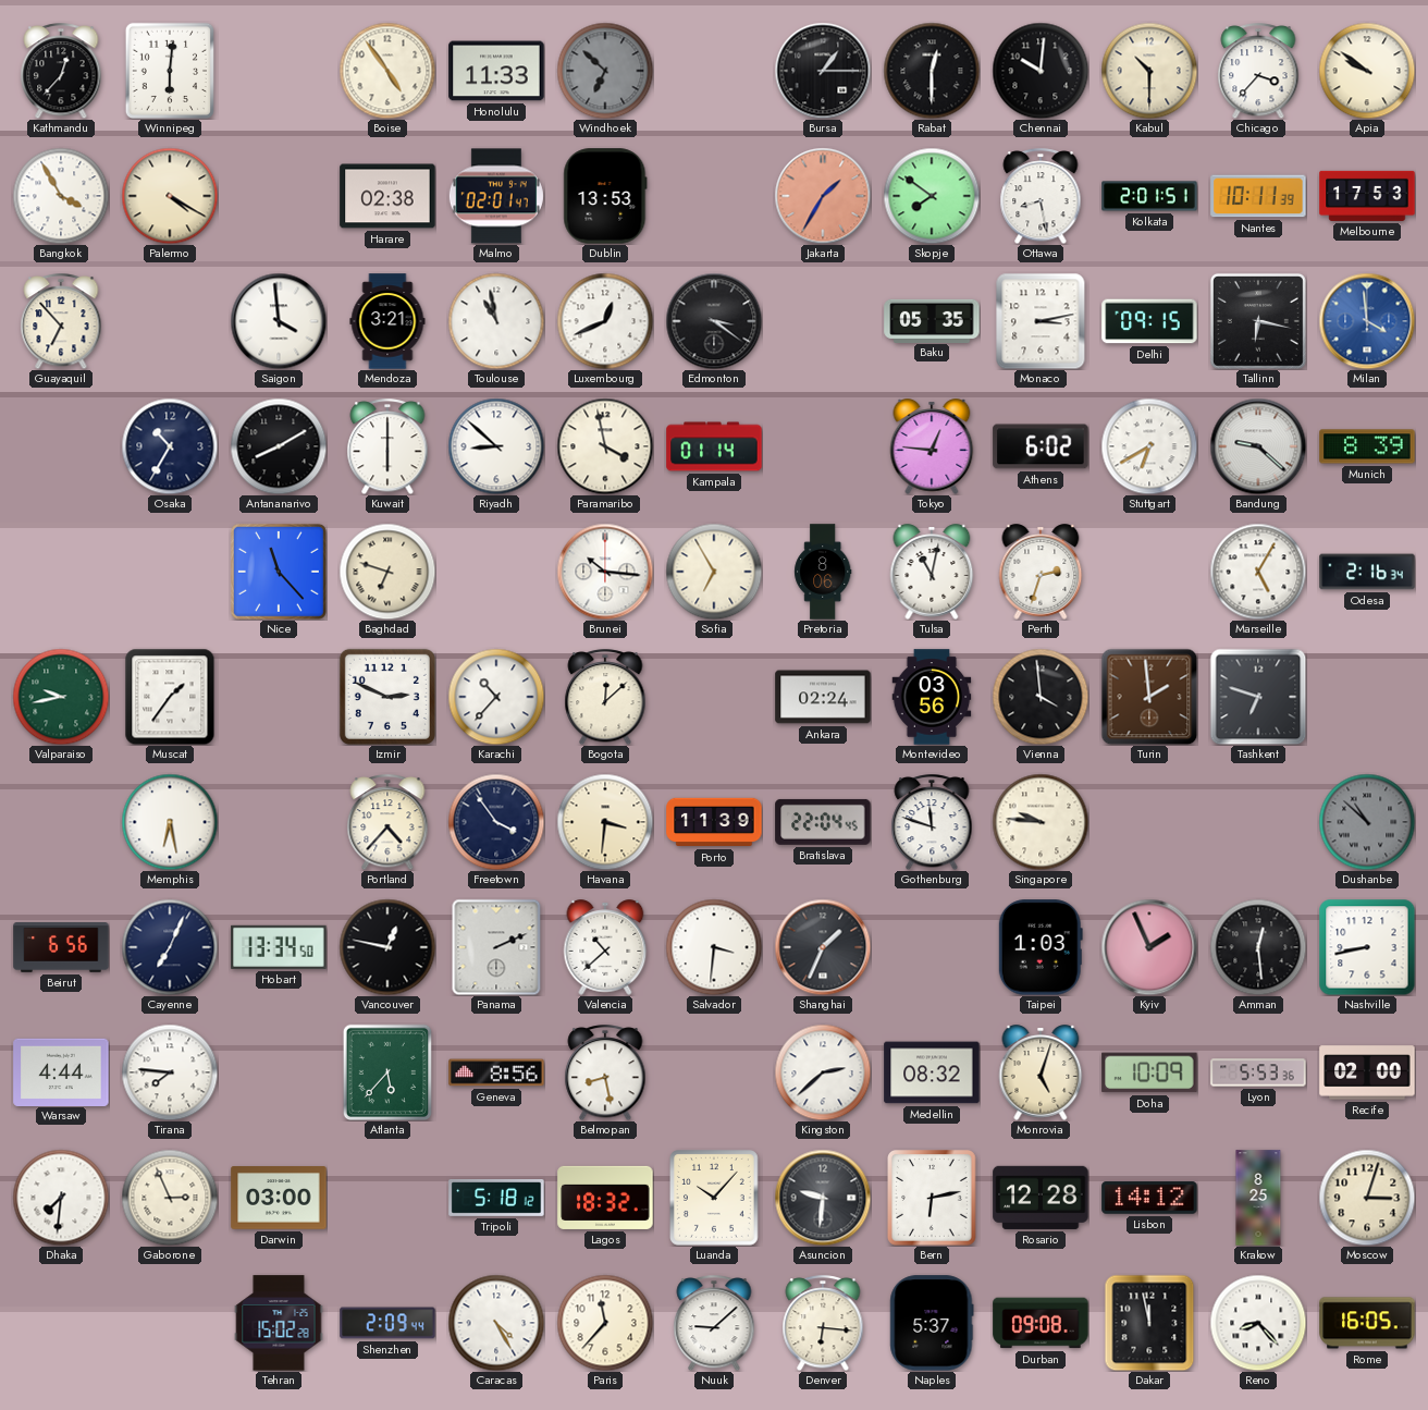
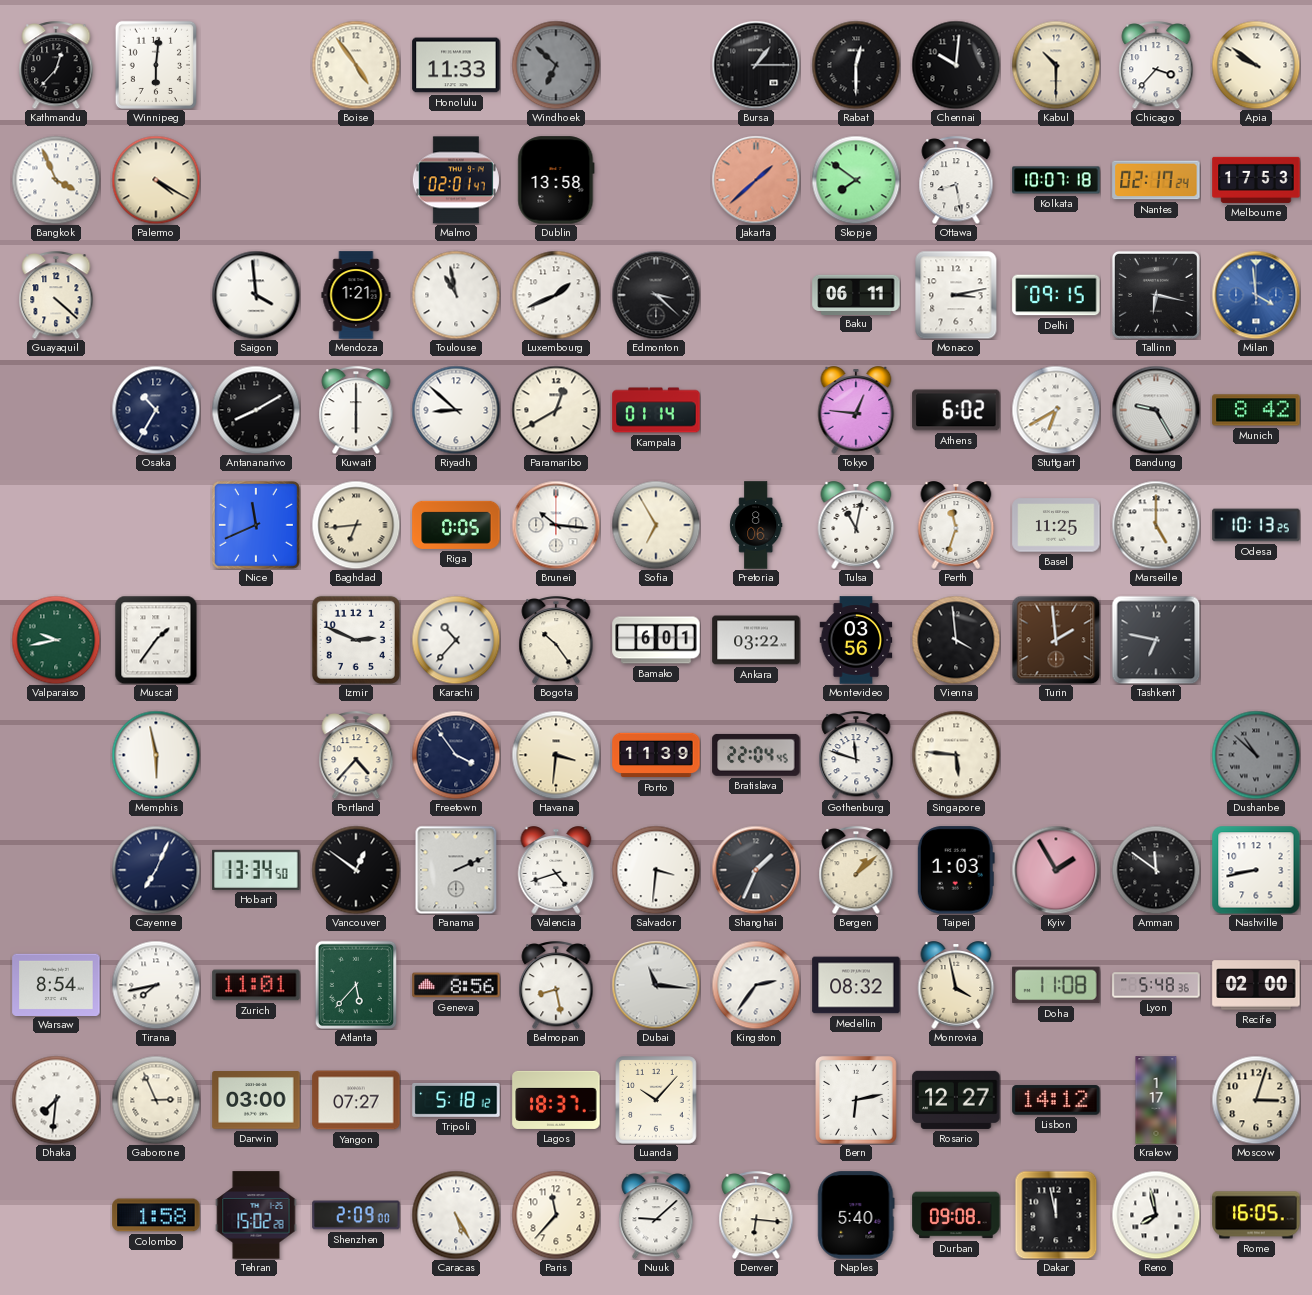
Bangkok: 3:55 -> 3:56 (56, 180)
Harare: 02:38 -> none (387, 196)
Dublin: 13:53 -> 13:58 (556, 180)
Jakarta: 1:35 -> 1:38 (756, 180)
Kolkata: 2:01 -> 10:07 (1056, 180)
Nantes: 10:11 -> 02:17 (1156, 180)
Guayaquil: 6:53 -> 4:22 (56, 295)
Mendoza: 3:21 -> 1:21 (356, 295)
Luxembourg: 12:41 -> 1:41 (556, 295)
Edmonton: 3:21 -> 3:22 (656, 295)
Baku: 05:35 -> 06:11 (856, 294)
Paramaribo: 3:58 -> 12:40 (556, 410)
Bandung: 9:22 -> 9:25 (1156, 410)
Munich: 8:39 -> 8:42 (1256, 410)
Nice: 11:23 -> 11:41 (256, 525)
Baghdad: 6:48 -> 6:44 (356, 525)
Riga: none -> 0:05 (456, 525)
Perth: 2:33 -> 11:33 (956, 525)
Basel: none -> 11:25 (1056, 525)
Marseille: 5:05 -> 5:00 (1156, 525)
Odesa: 2:16 -> 10:13 (1256, 525)
Bogota: 12:08 -> 10:24 (556, 640)
Bamako: none -> 6:01 (656, 640)
Ankara: 02:24 -> 03:22 (756, 640)
Tashkent: 6:48 -> 6:47 (1156, 640)
Memphis: 6:28 -> 5:58 (156, 755)
Singapore: 9:46 -> 5:46 (956, 755)
Beirut: 6:56 -> none (61, 948)
Vancouver: 12:47 -> 12:51 (356, 870)
Valencia: 10:38 -> 4:42 (556, 870)
Bergen: none -> 1:08 (856, 870)
Kyiv: 1:56 -> 1:55 (1056, 870)
Amman: 12:29 -> 11:51 (1156, 870)
Warsaw: 4:44 -> 8:54 (56, 984)
Tirana: 7:46 -> 7:43 (156, 985)
Zurich: none -> 11:01 (256, 985)
Dubai: none -> 11:16 (656, 985)
Kingston: 2:38 -> 2:36 (756, 985)
Monrovia: 5:03 -> 3:58 (956, 985)
Doha: 10:09 -> 11:08 (1056, 985)
Lyon: 5:53 -> 5:48 (1156, 985)
Yangon: none -> 07:27 (356, 1100)
Lagos: 18:32 -> 18:37 (556, 1100)
Asuncion: 9:31 -> none (823, 1198)
Rosario: 12:28 -> 12:27 (956, 1100)
Krakow: 8:25 -> 1:17 (1156, 1100)
Colombo: none -> 1:58 (156, 1215)
Shenzhen: 2:09:44 -> 2:09:00 (356, 1215)
Caracas: 4:25 -> 5:25 (456, 1215)
Naples: 5:37 -> 5:40 (856, 1215)
Reno: 8:23 -> 7:58 (1156, 1215)
